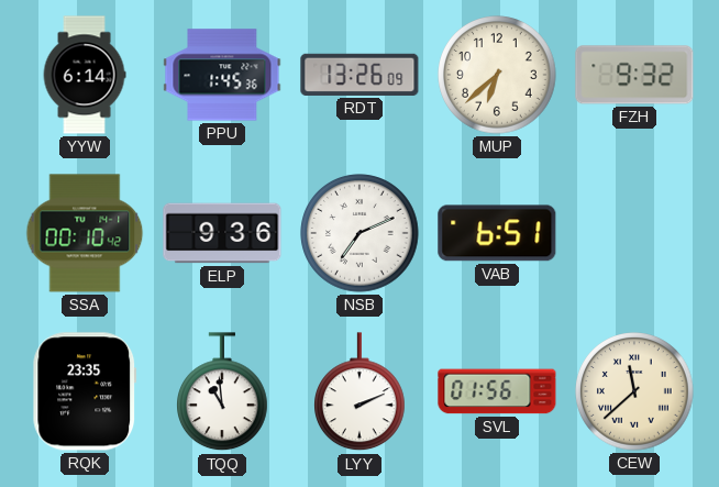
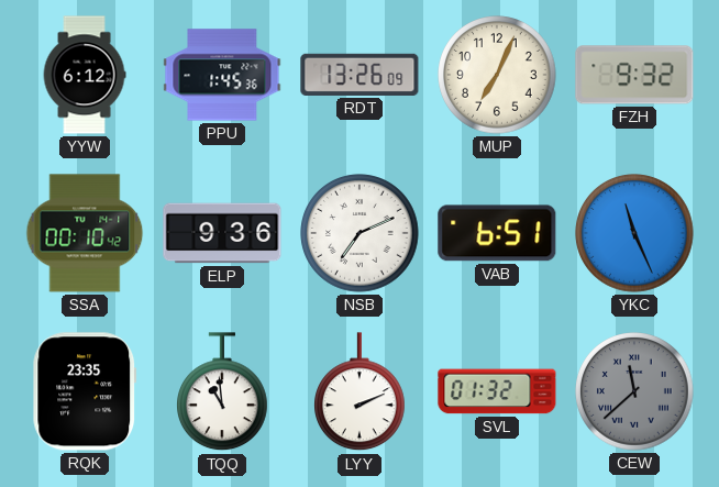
YYW: 6:14 -> 6:12 (85, 75)
MUP: 6:38 -> 7:04 (497, 75)
YKC: none -> 11:26 (634, 233)
SVL: 01:56 -> 01:32 (497, 391)
CEW dial: cream -> grey (634, 391)
